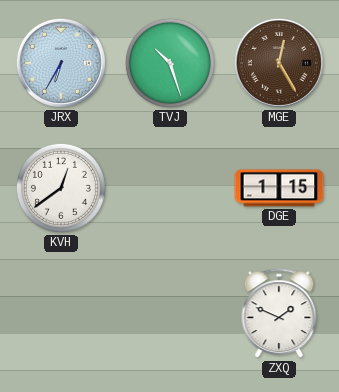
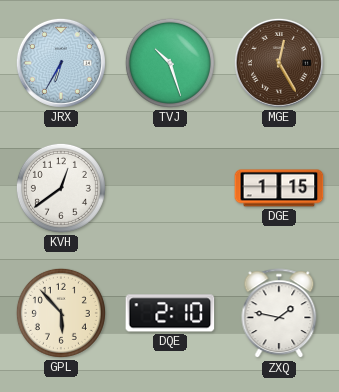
GPL: none -> 5:53 (61, 313)
DQE: none -> 2:10 (170, 313)
ZXQ: 1:49 -> 1:47 (279, 314)
